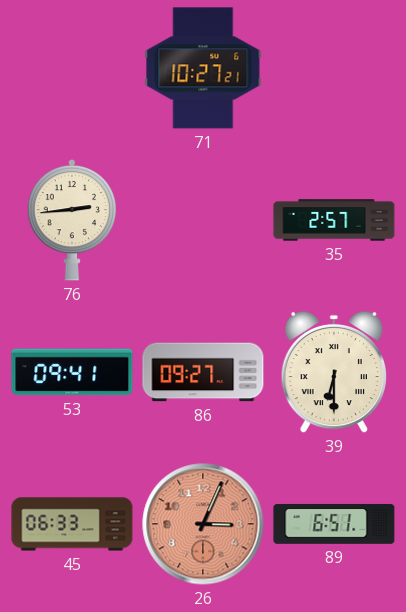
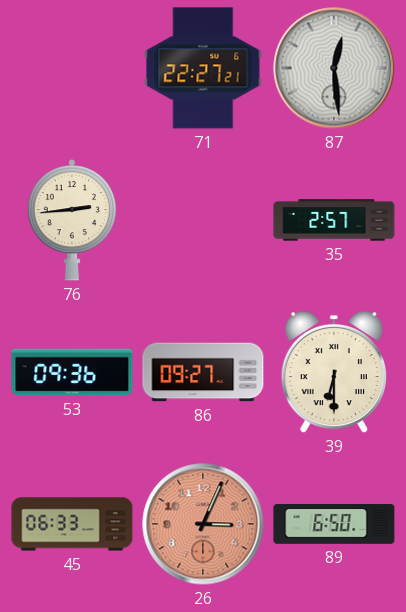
71: 10:27 -> 22:27 (203, 68)
87: none -> 12:29 (334, 68)
53: 09:41 -> 09:36 (72, 372)
89: 6:51 -> 6:50 (334, 524)
